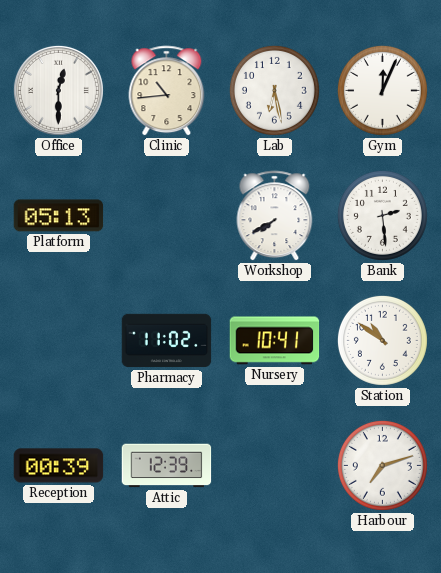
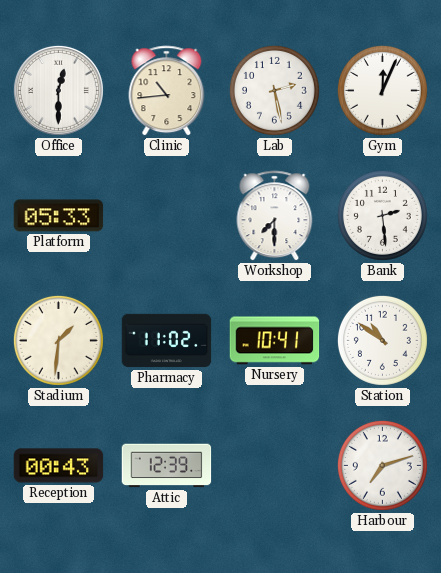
Lab: 6:28 -> 2:28 (274, 90)
Platform: 05:13 -> 05:33 (59, 216)
Workshop: 7:40 -> 7:30 (275, 216)
Stadium: none -> 1:31 (58, 340)
Reception: 00:39 -> 00:43 (59, 466)
